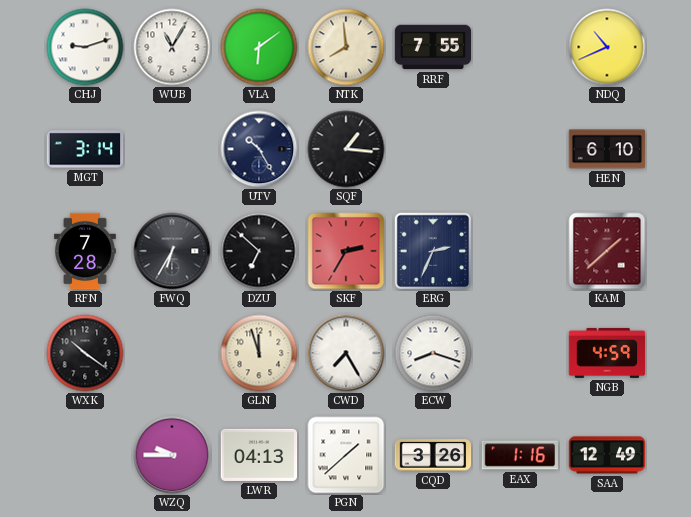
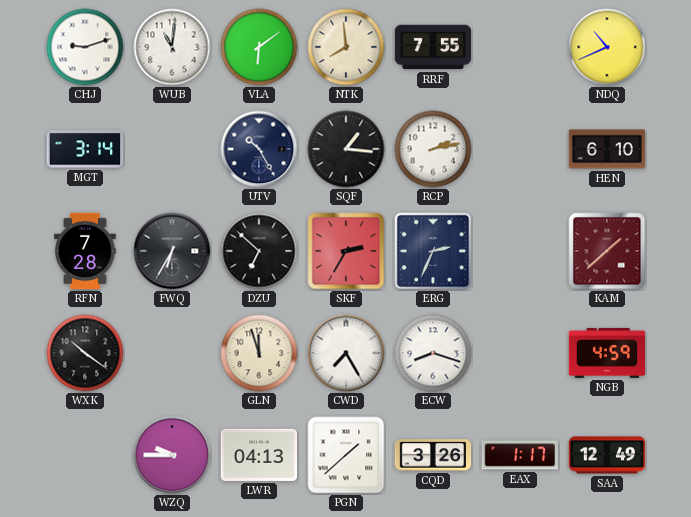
WUB: 11:05 -> 11:01 (172, 47)
RCP: none -> 2:13 (433, 149)
EAX: 1:16 -> 1:17 (520, 455)
